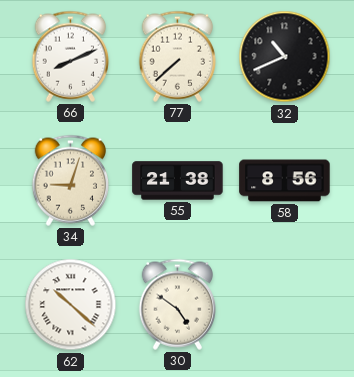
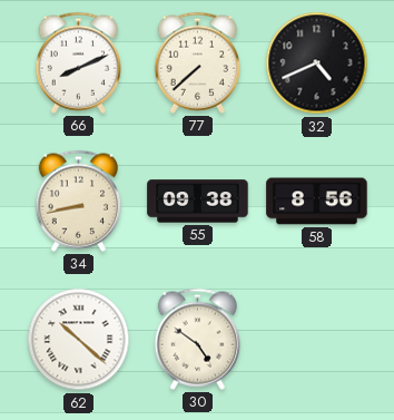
32: 10:41 -> 4:41 (317, 64)
34: 9:03 -> 8:43 (78, 201)
55: 21:38 -> 09:38 (198, 202)
